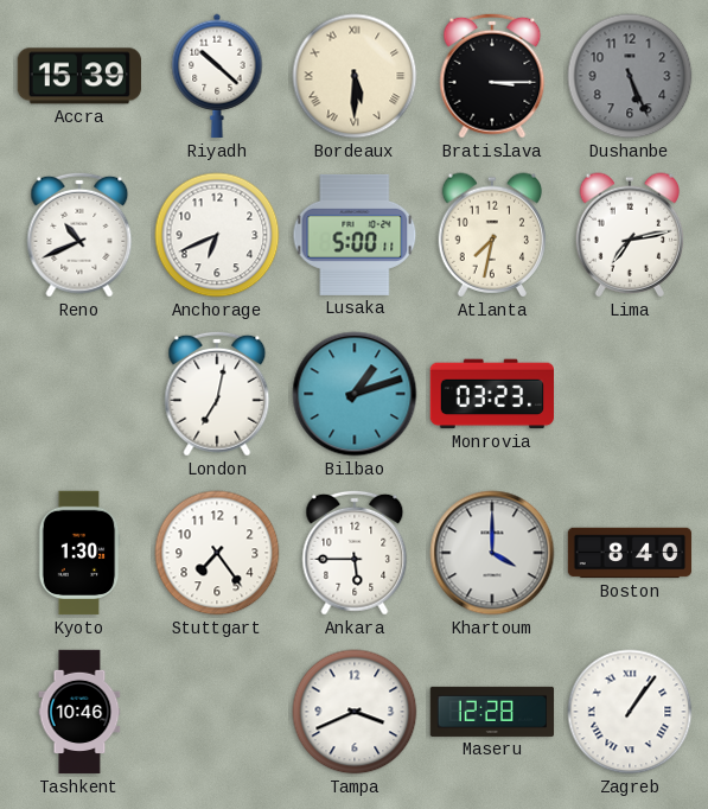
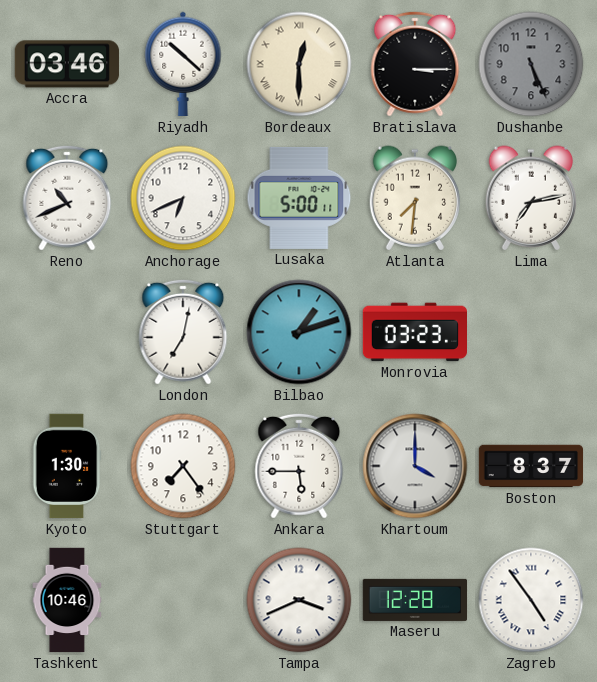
Accra: 15:39 -> 03:46 (67, 64)
Bordeaux: 5:30 -> 12:30 (299, 64)
Atlanta: 7:32 -> 7:31 (415, 198)
Boston: 8:40 -> 8:37 (531, 466)
Zagreb: 1:06 -> 4:54 (531, 600)
